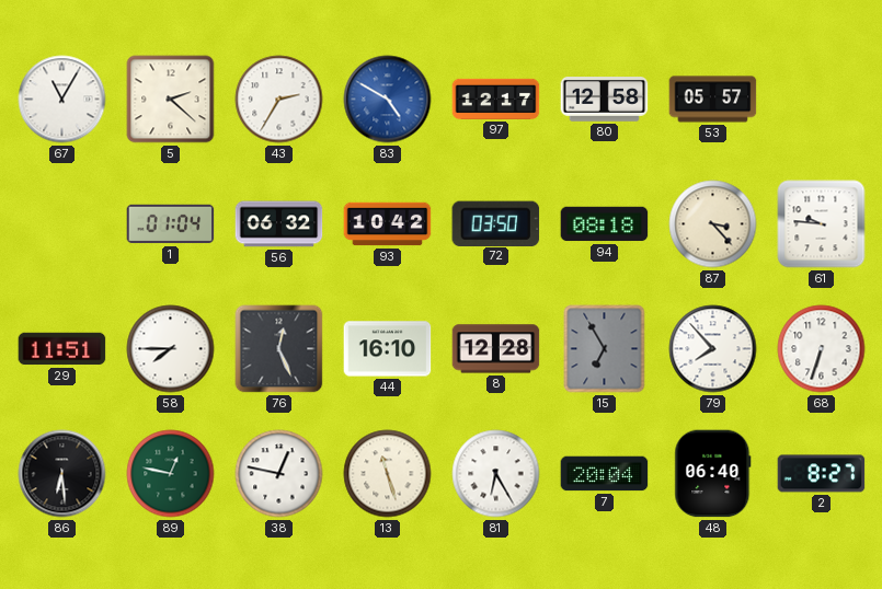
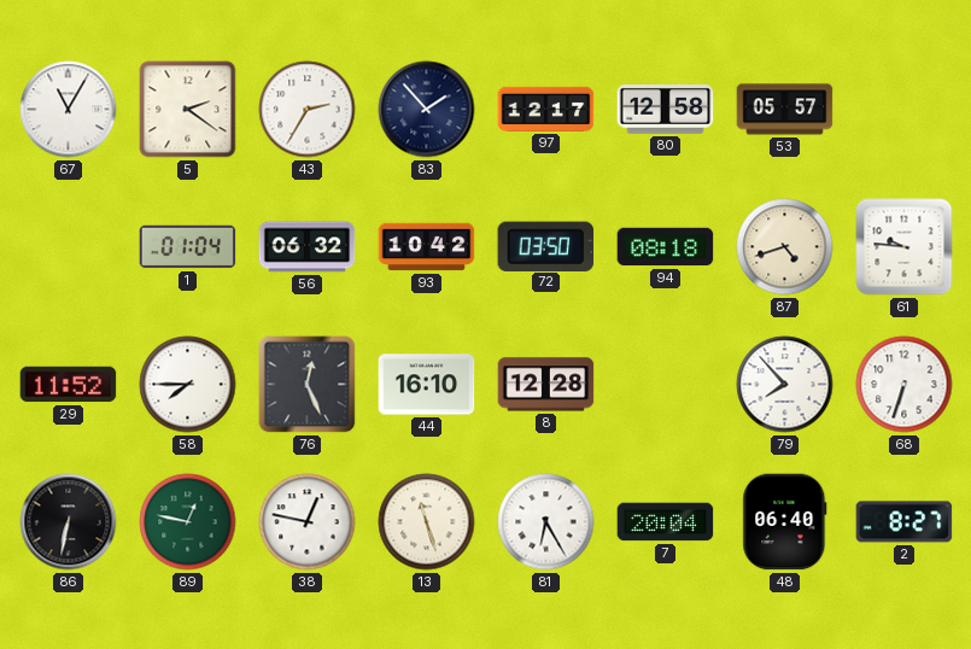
5: 2:22 -> 2:21 (188, 110)
83: 4:50 -> 1:53 (427, 110)
83 dial: blue -> navy (427, 110)
87: 3:23 -> 4:42 (785, 247)
29: 11:51 -> 11:52 (69, 385)
15: 6:55 -> none (605, 349)
86: 6:29 -> 6:32 (69, 522)
